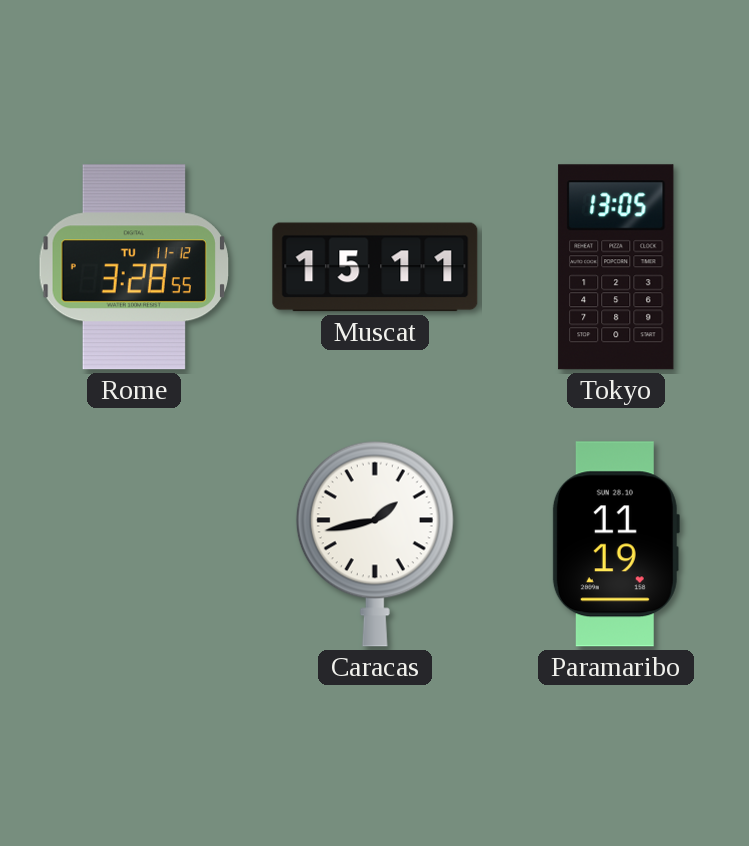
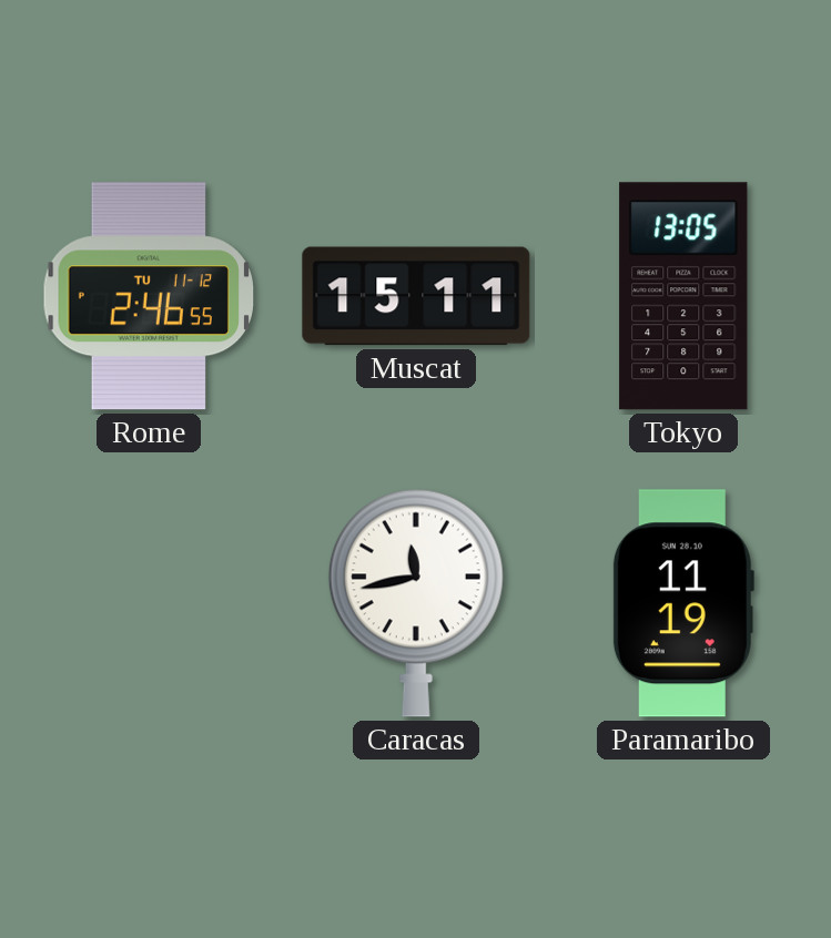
Rome: 3:28 -> 2:46 (149, 296)
Caracas: 1:43 -> 11:43 (416, 603)
